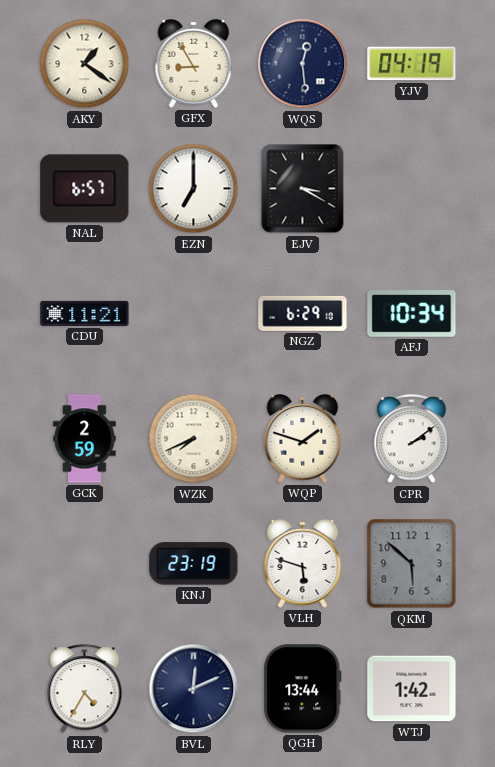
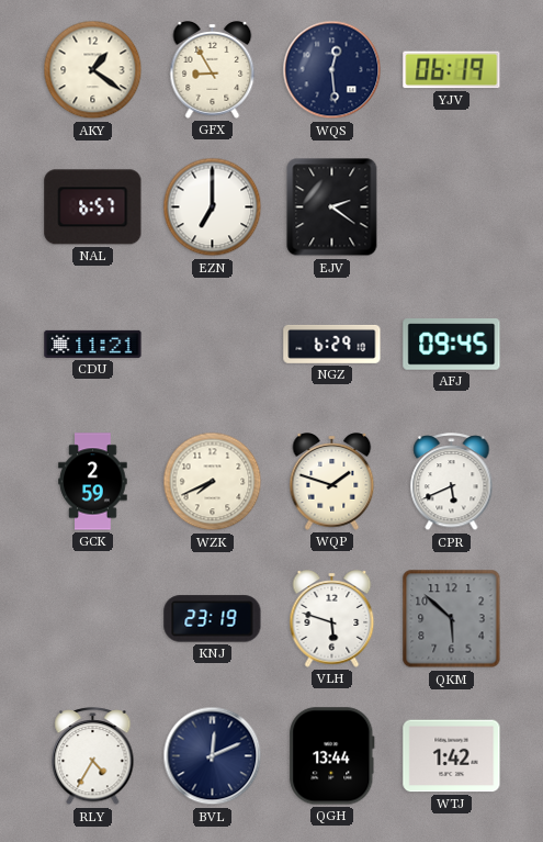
YJV: 04:19 -> 06:19 (452, 70)
EJV: 3:20 -> 2:21 (332, 207)
AFJ: 10:34 -> 09:45 (452, 345)
CPR: 2:09 -> 5:41 (452, 482)
